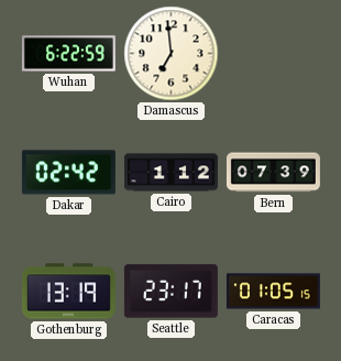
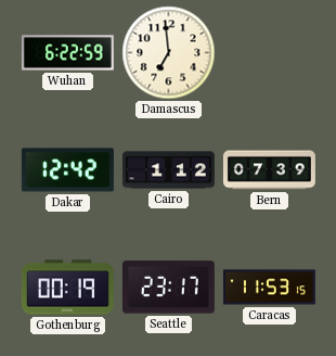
Dakar: 02:42 -> 12:42 (67, 170)
Gothenburg: 13:19 -> 00:19 (67, 288)
Caracas: 01:05 -> 11:53 (269, 288)
